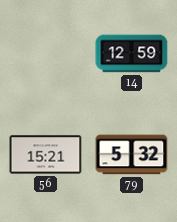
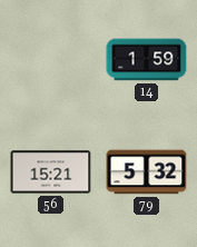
14: 12:59 -> 1:59 (147, 60)
